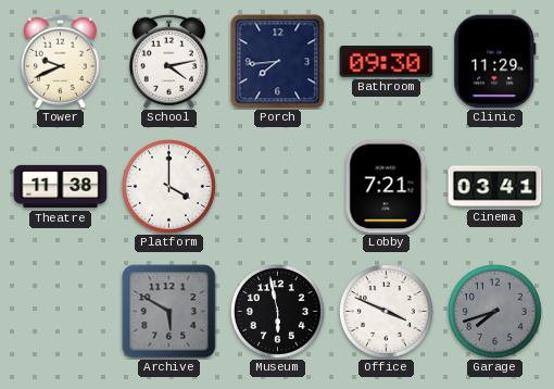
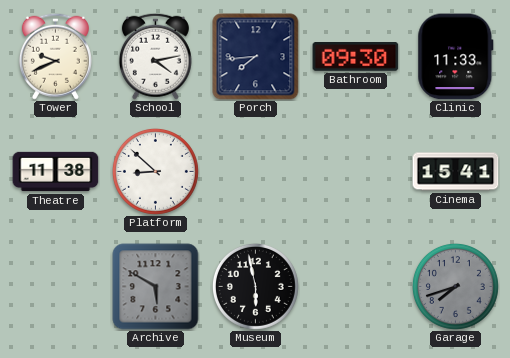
Clinic: 11:29 -> 11:33 (456, 57)
Platform: 4:00 -> 8:52 (155, 171)
Lobby: 7:21 -> none (387, 187)
Cinema: 03:41 -> 15:41 (456, 172)
Office: 3:49 -> none (386, 311)
